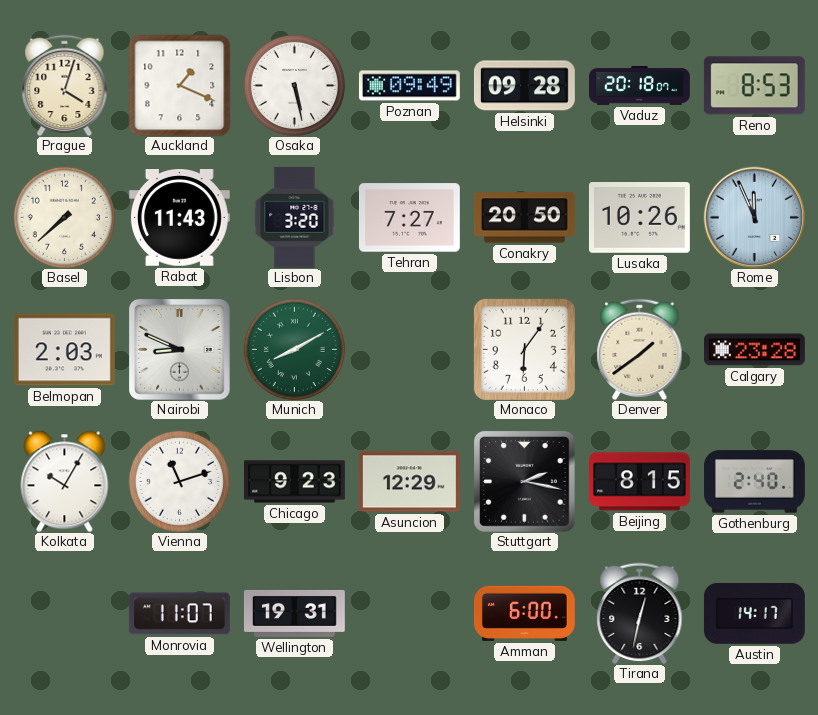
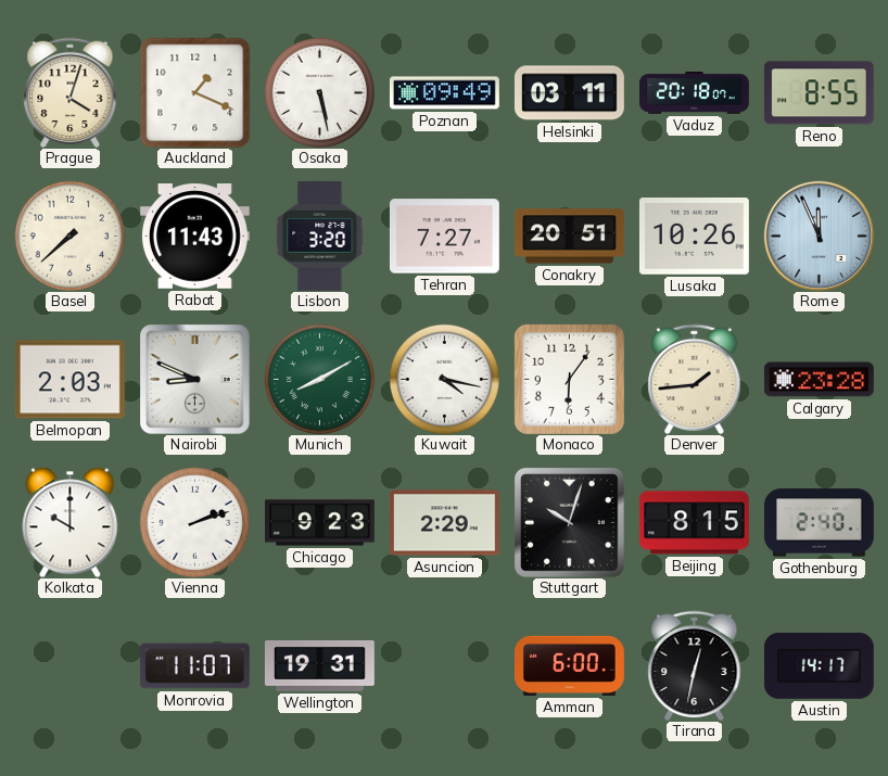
Helsinki: 09:28 -> 03:11 (569, 93)
Reno: 8:53 -> 8:55 (819, 93)
Conakry: 20:50 -> 20:51 (569, 237)
Kuwait: none -> 4:17 (444, 379)
Denver: 1:39 -> 1:44 (695, 379)
Kolkata: 10:05 -> 10:00 (71, 522)
Vienna: 11:12 -> 2:12 (194, 522)
Asuncion: 12:29 -> 2:29 (444, 523)
Stuttgart: 2:17 -> 10:03 (569, 522)
